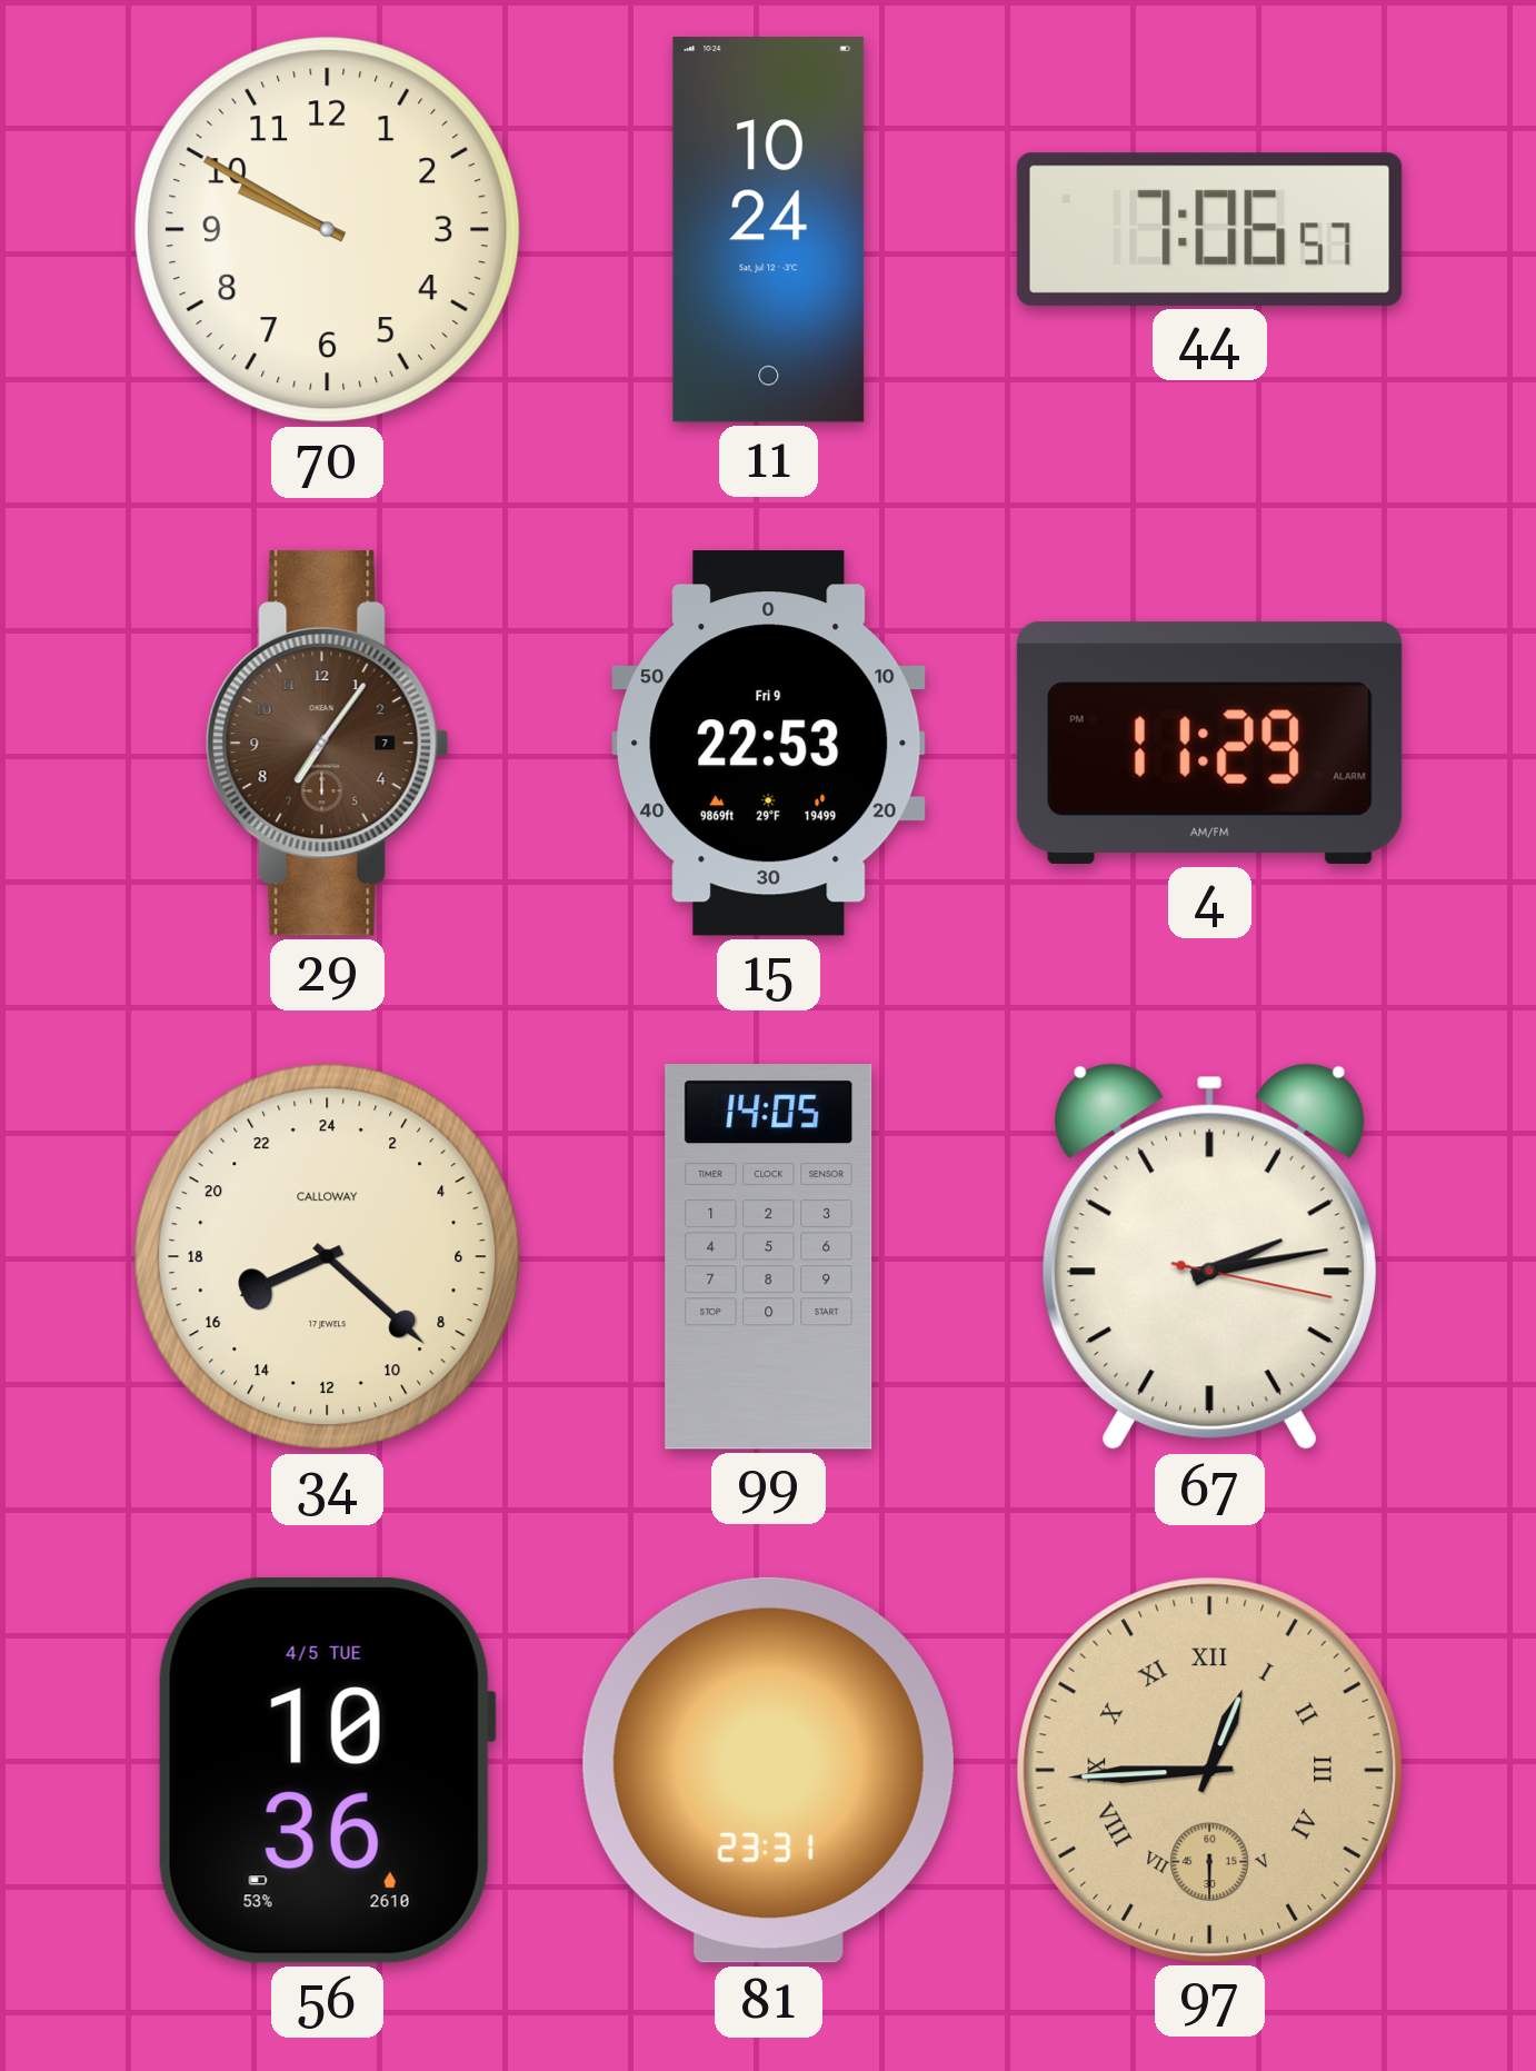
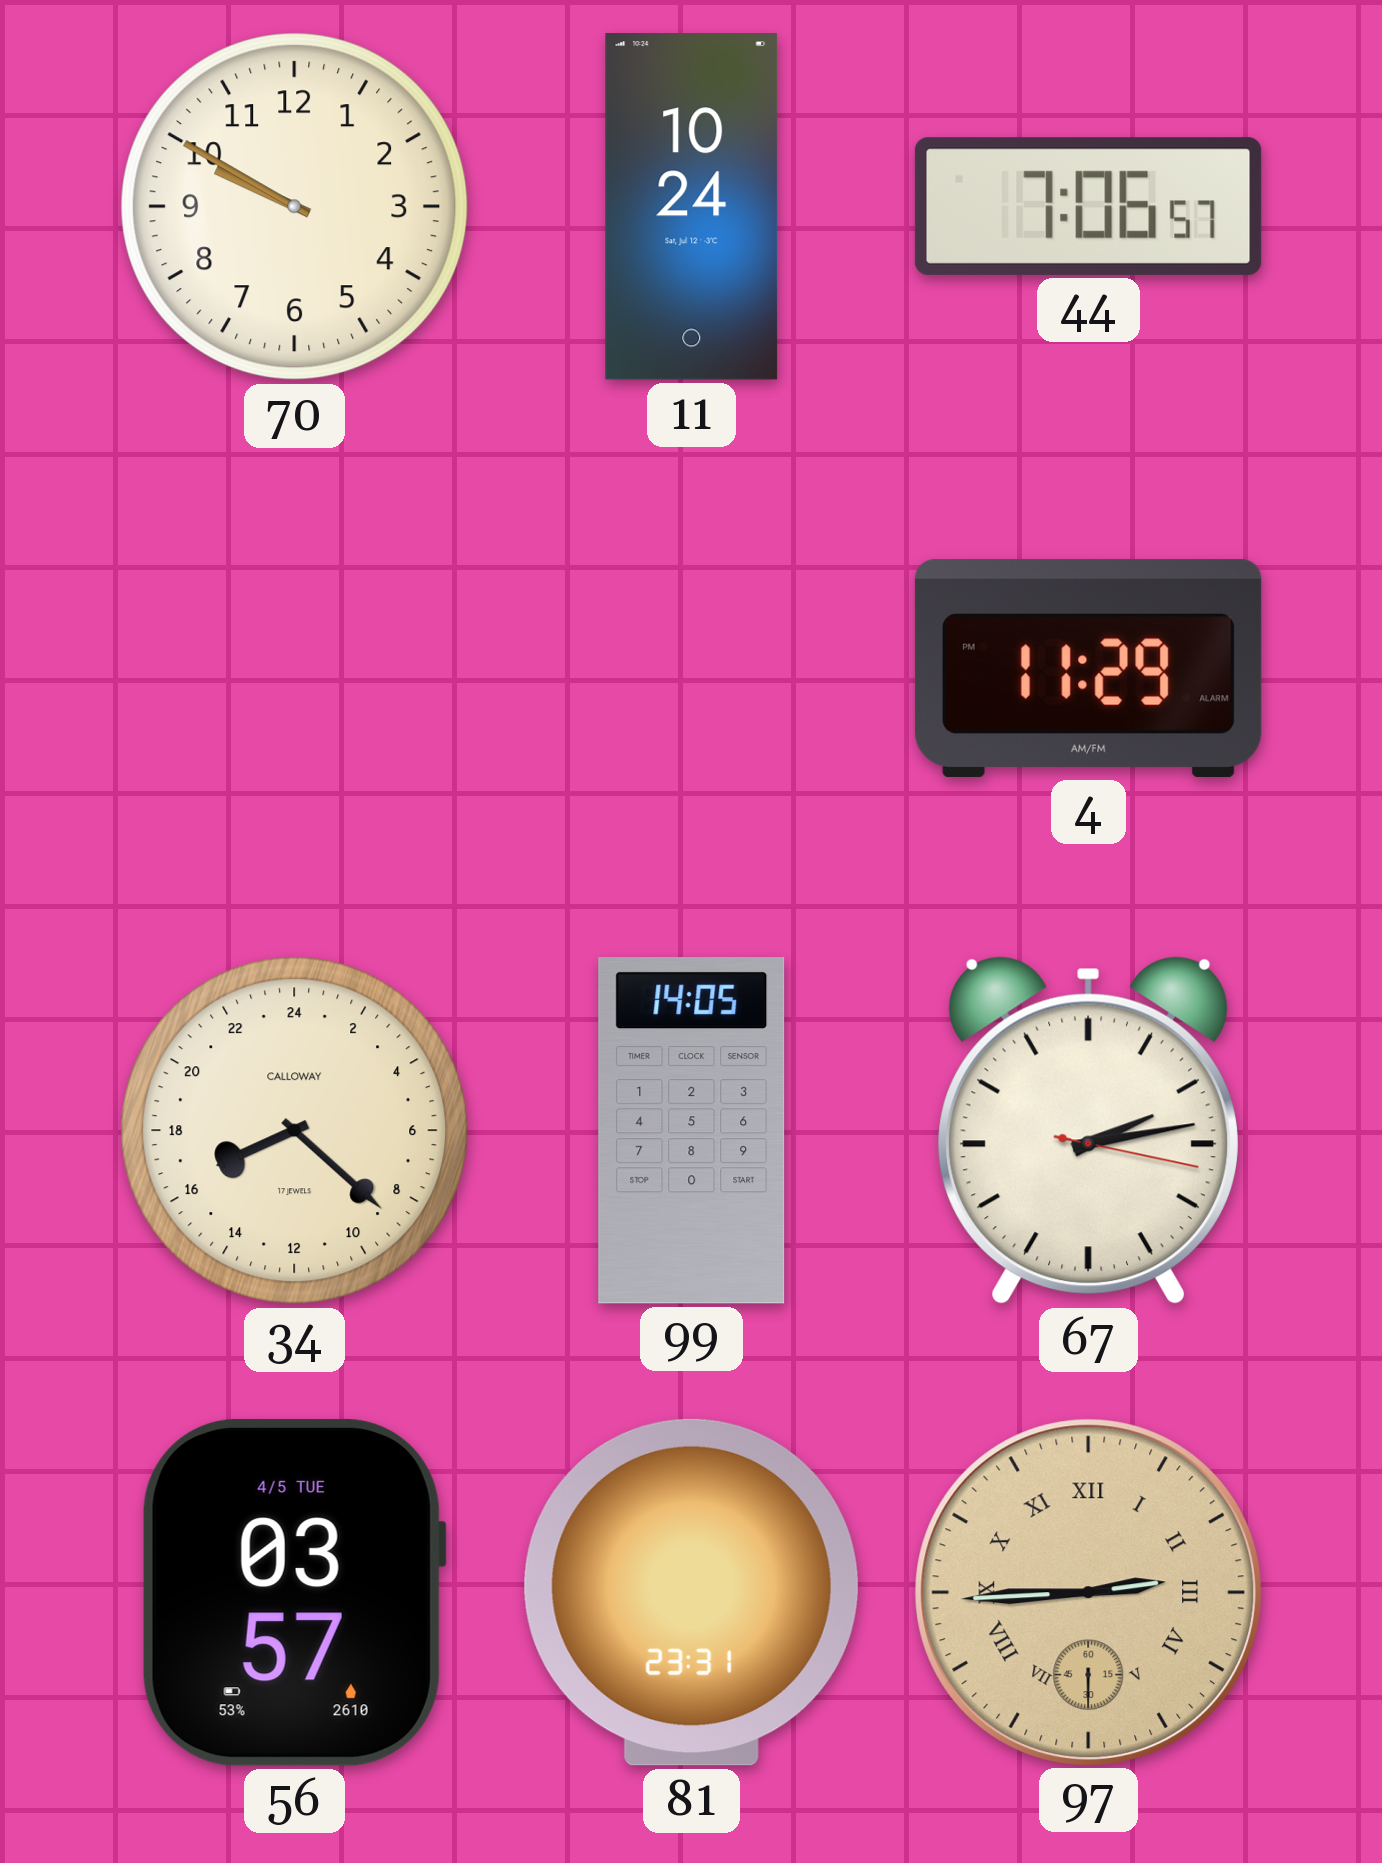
29: 7:06 -> none (327, 743)
15: 22:53 -> none (769, 744)
56: 10:36 -> 03:57 (294, 1592)
97: 12:44 -> 2:44 (1088, 1592)
